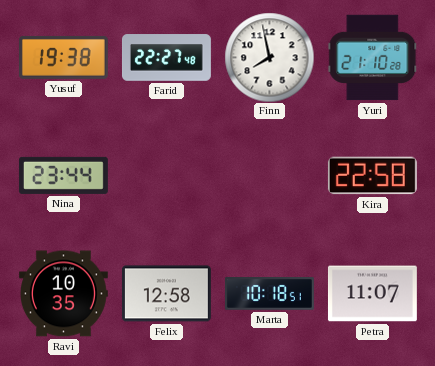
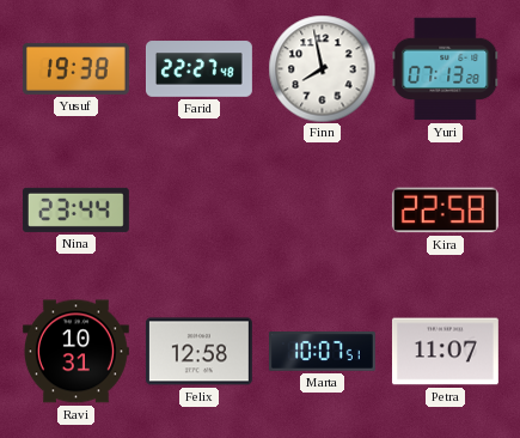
Yuri: 21:10 -> 07:13 (445, 69)
Ravi: 10:35 -> 10:31 (75, 352)
Marta: 10:18 -> 10:07 (322, 352)
